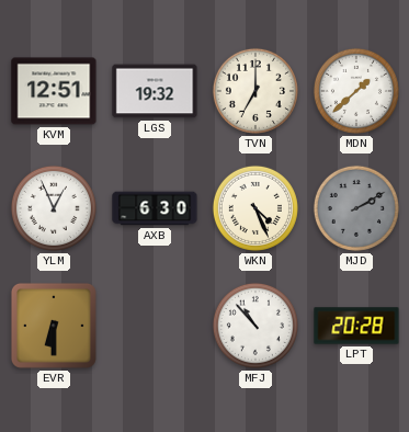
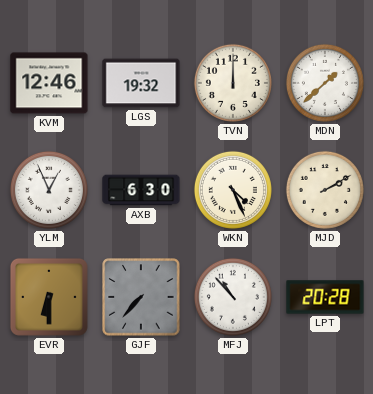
KVM: 12:51 -> 12:46 (49, 83)
TVN: 7:00 -> 12:00 (233, 83)
MJD dial: grey -> cream (325, 190)
GJF: none -> 7:37 (141, 297)
